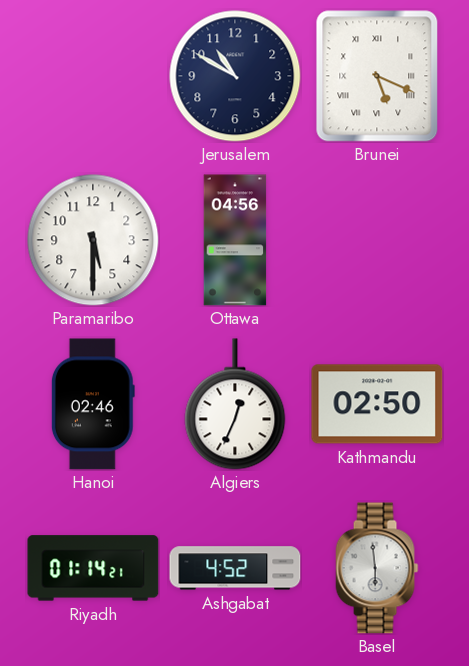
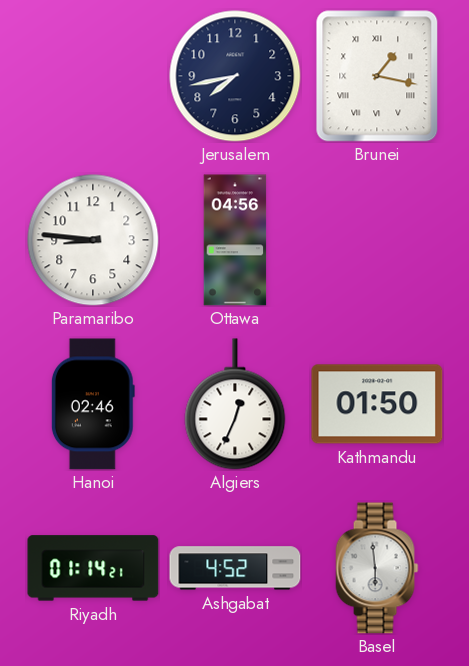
Jerusalem: 10:50 -> 7:43 (235, 76)
Brunei: 5:19 -> 1:17 (377, 76)
Paramaribo: 5:30 -> 8:46 (93, 240)
Kathmandu: 02:50 -> 01:50 (377, 404)
